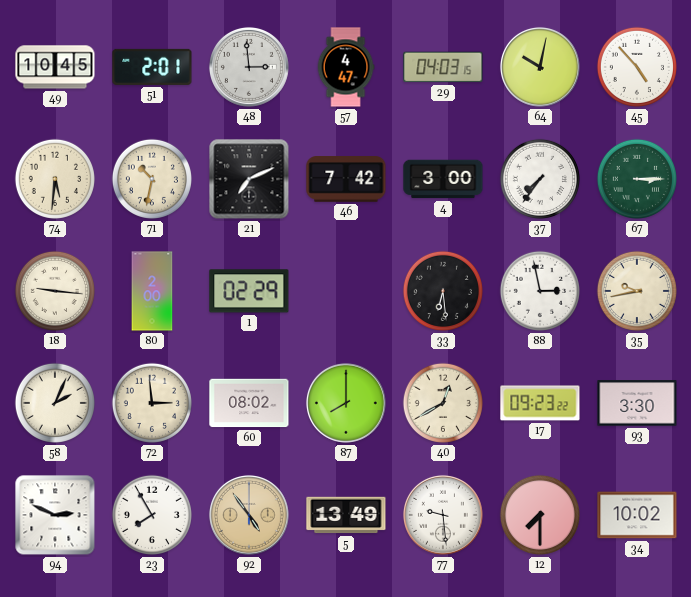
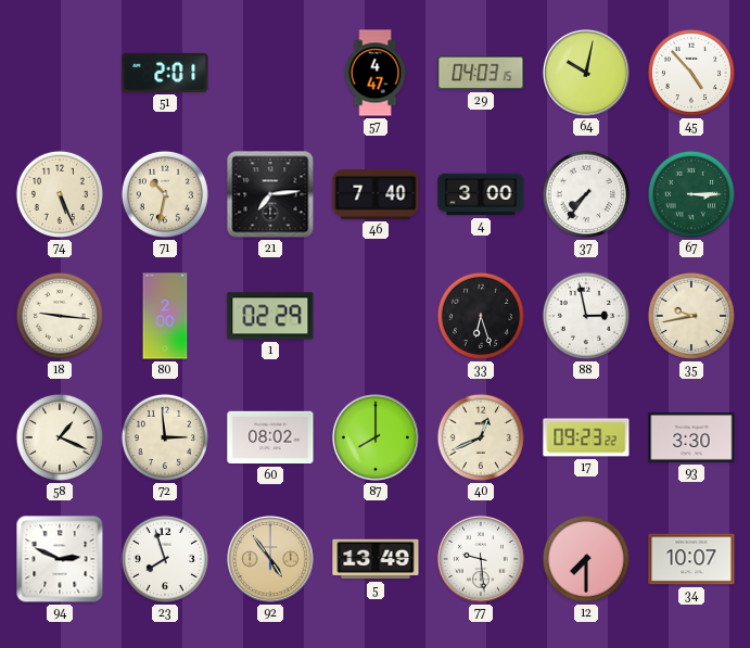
49: 10:45 -> none (55, 67)
48: 2:59 -> none (249, 67)
74: 5:31 -> 5:26 (60, 194)
21: 7:11 -> 7:14 (270, 194)
46: 7:42 -> 7:40 (376, 194)
33: 6:29 -> 6:27 (481, 316)
58: 2:04 -> 1:19 (60, 437)
40: 12:40 -> 12:41 (481, 437)
23: 7:55 -> 7:57 (165, 559)
34: 10:02 -> 10:07 (691, 559)
